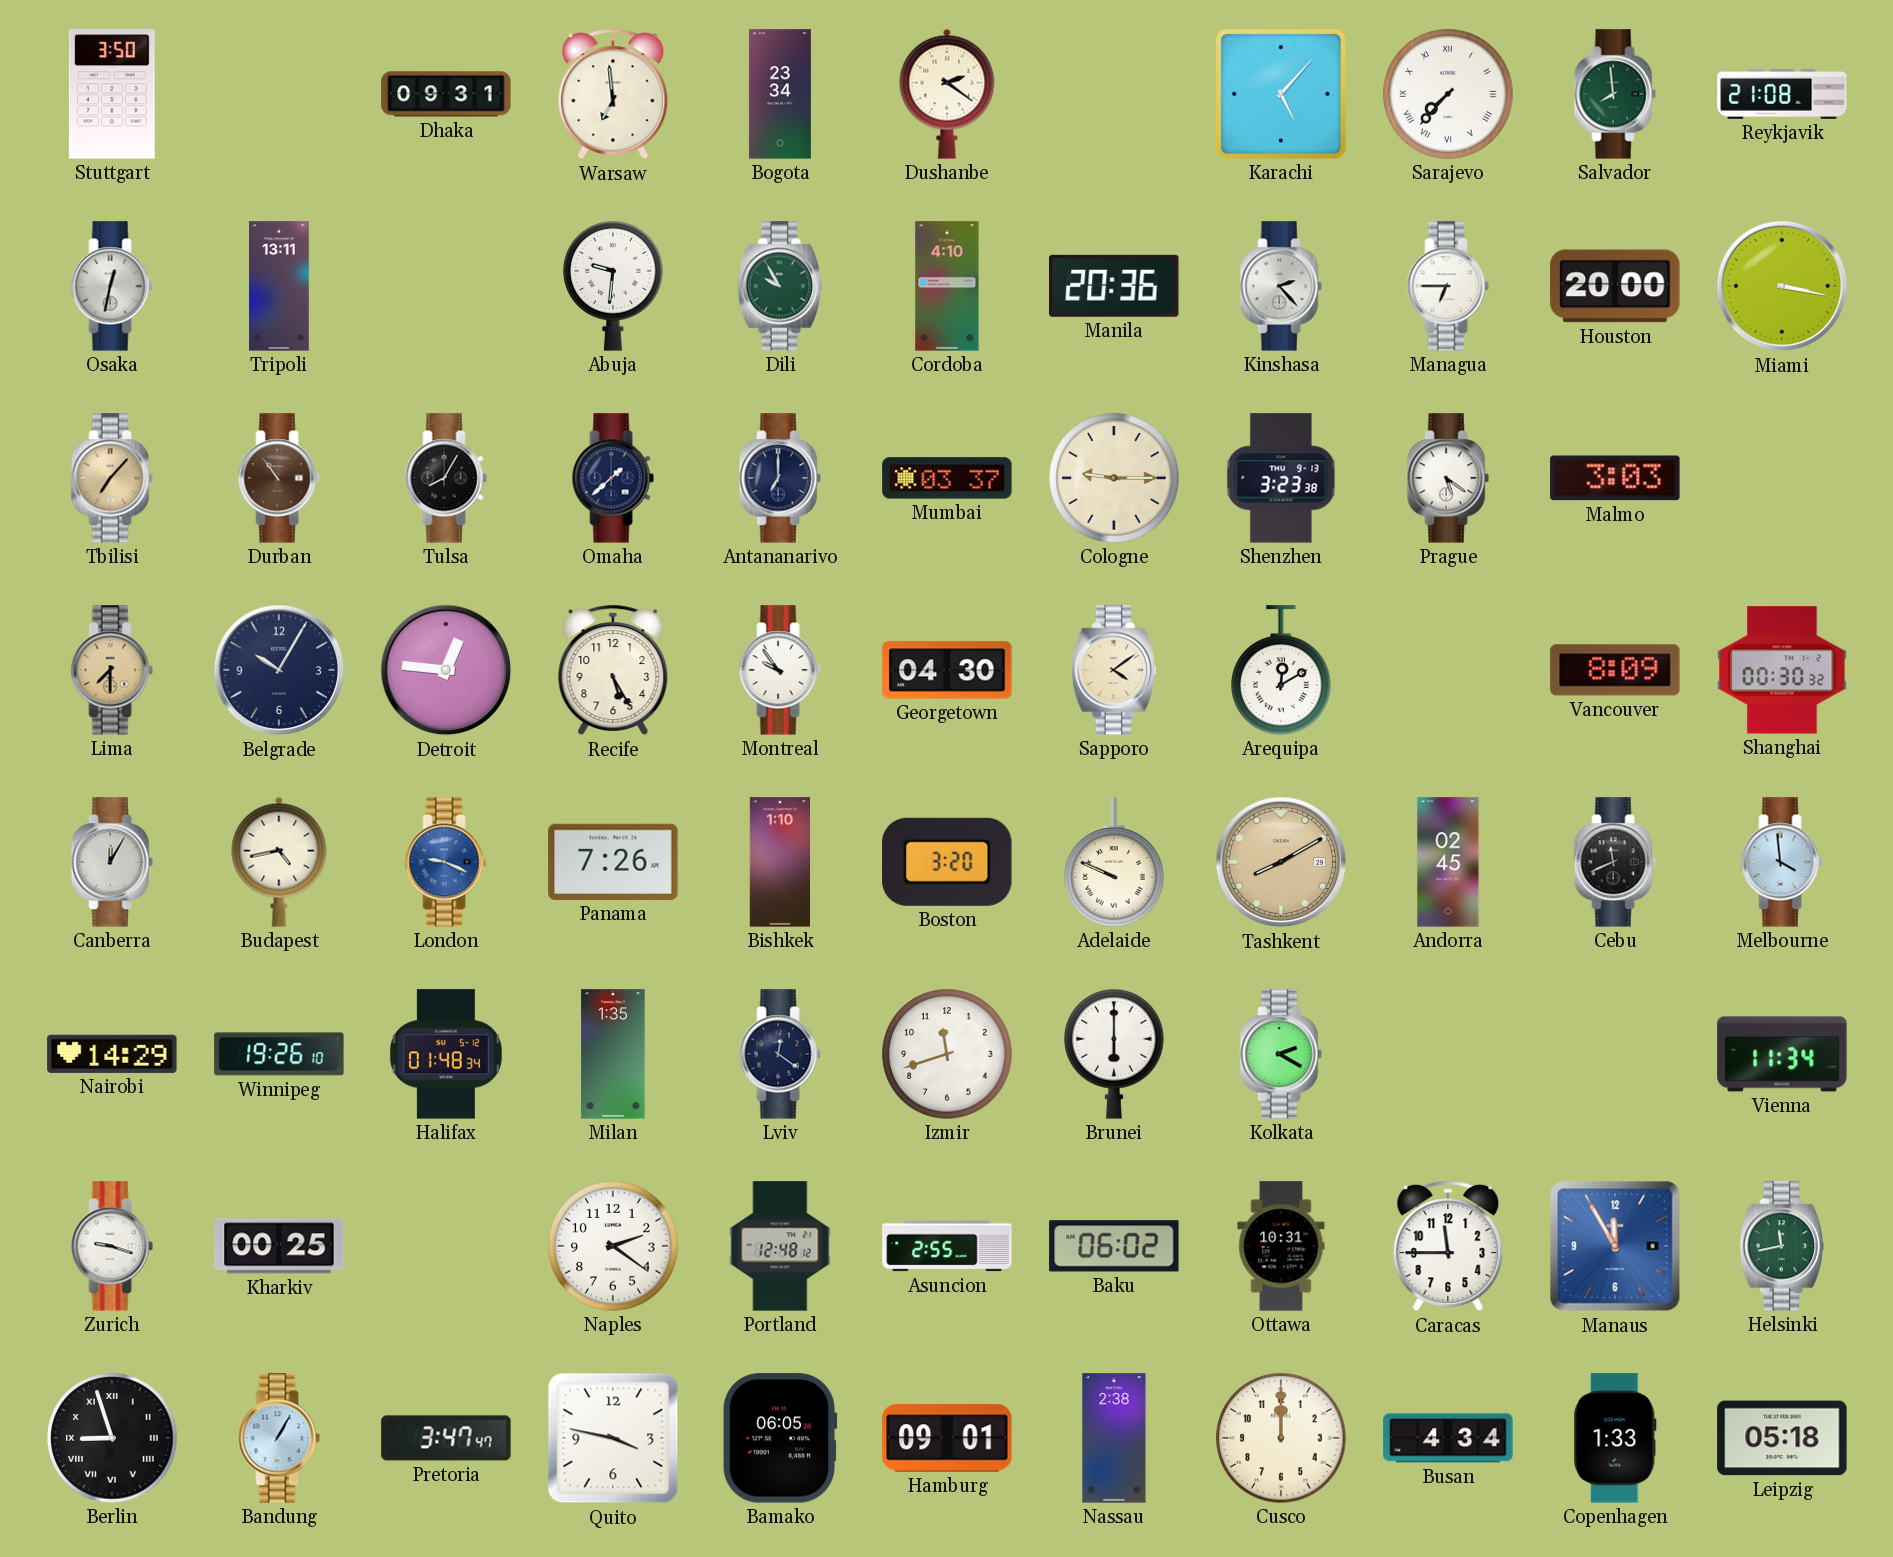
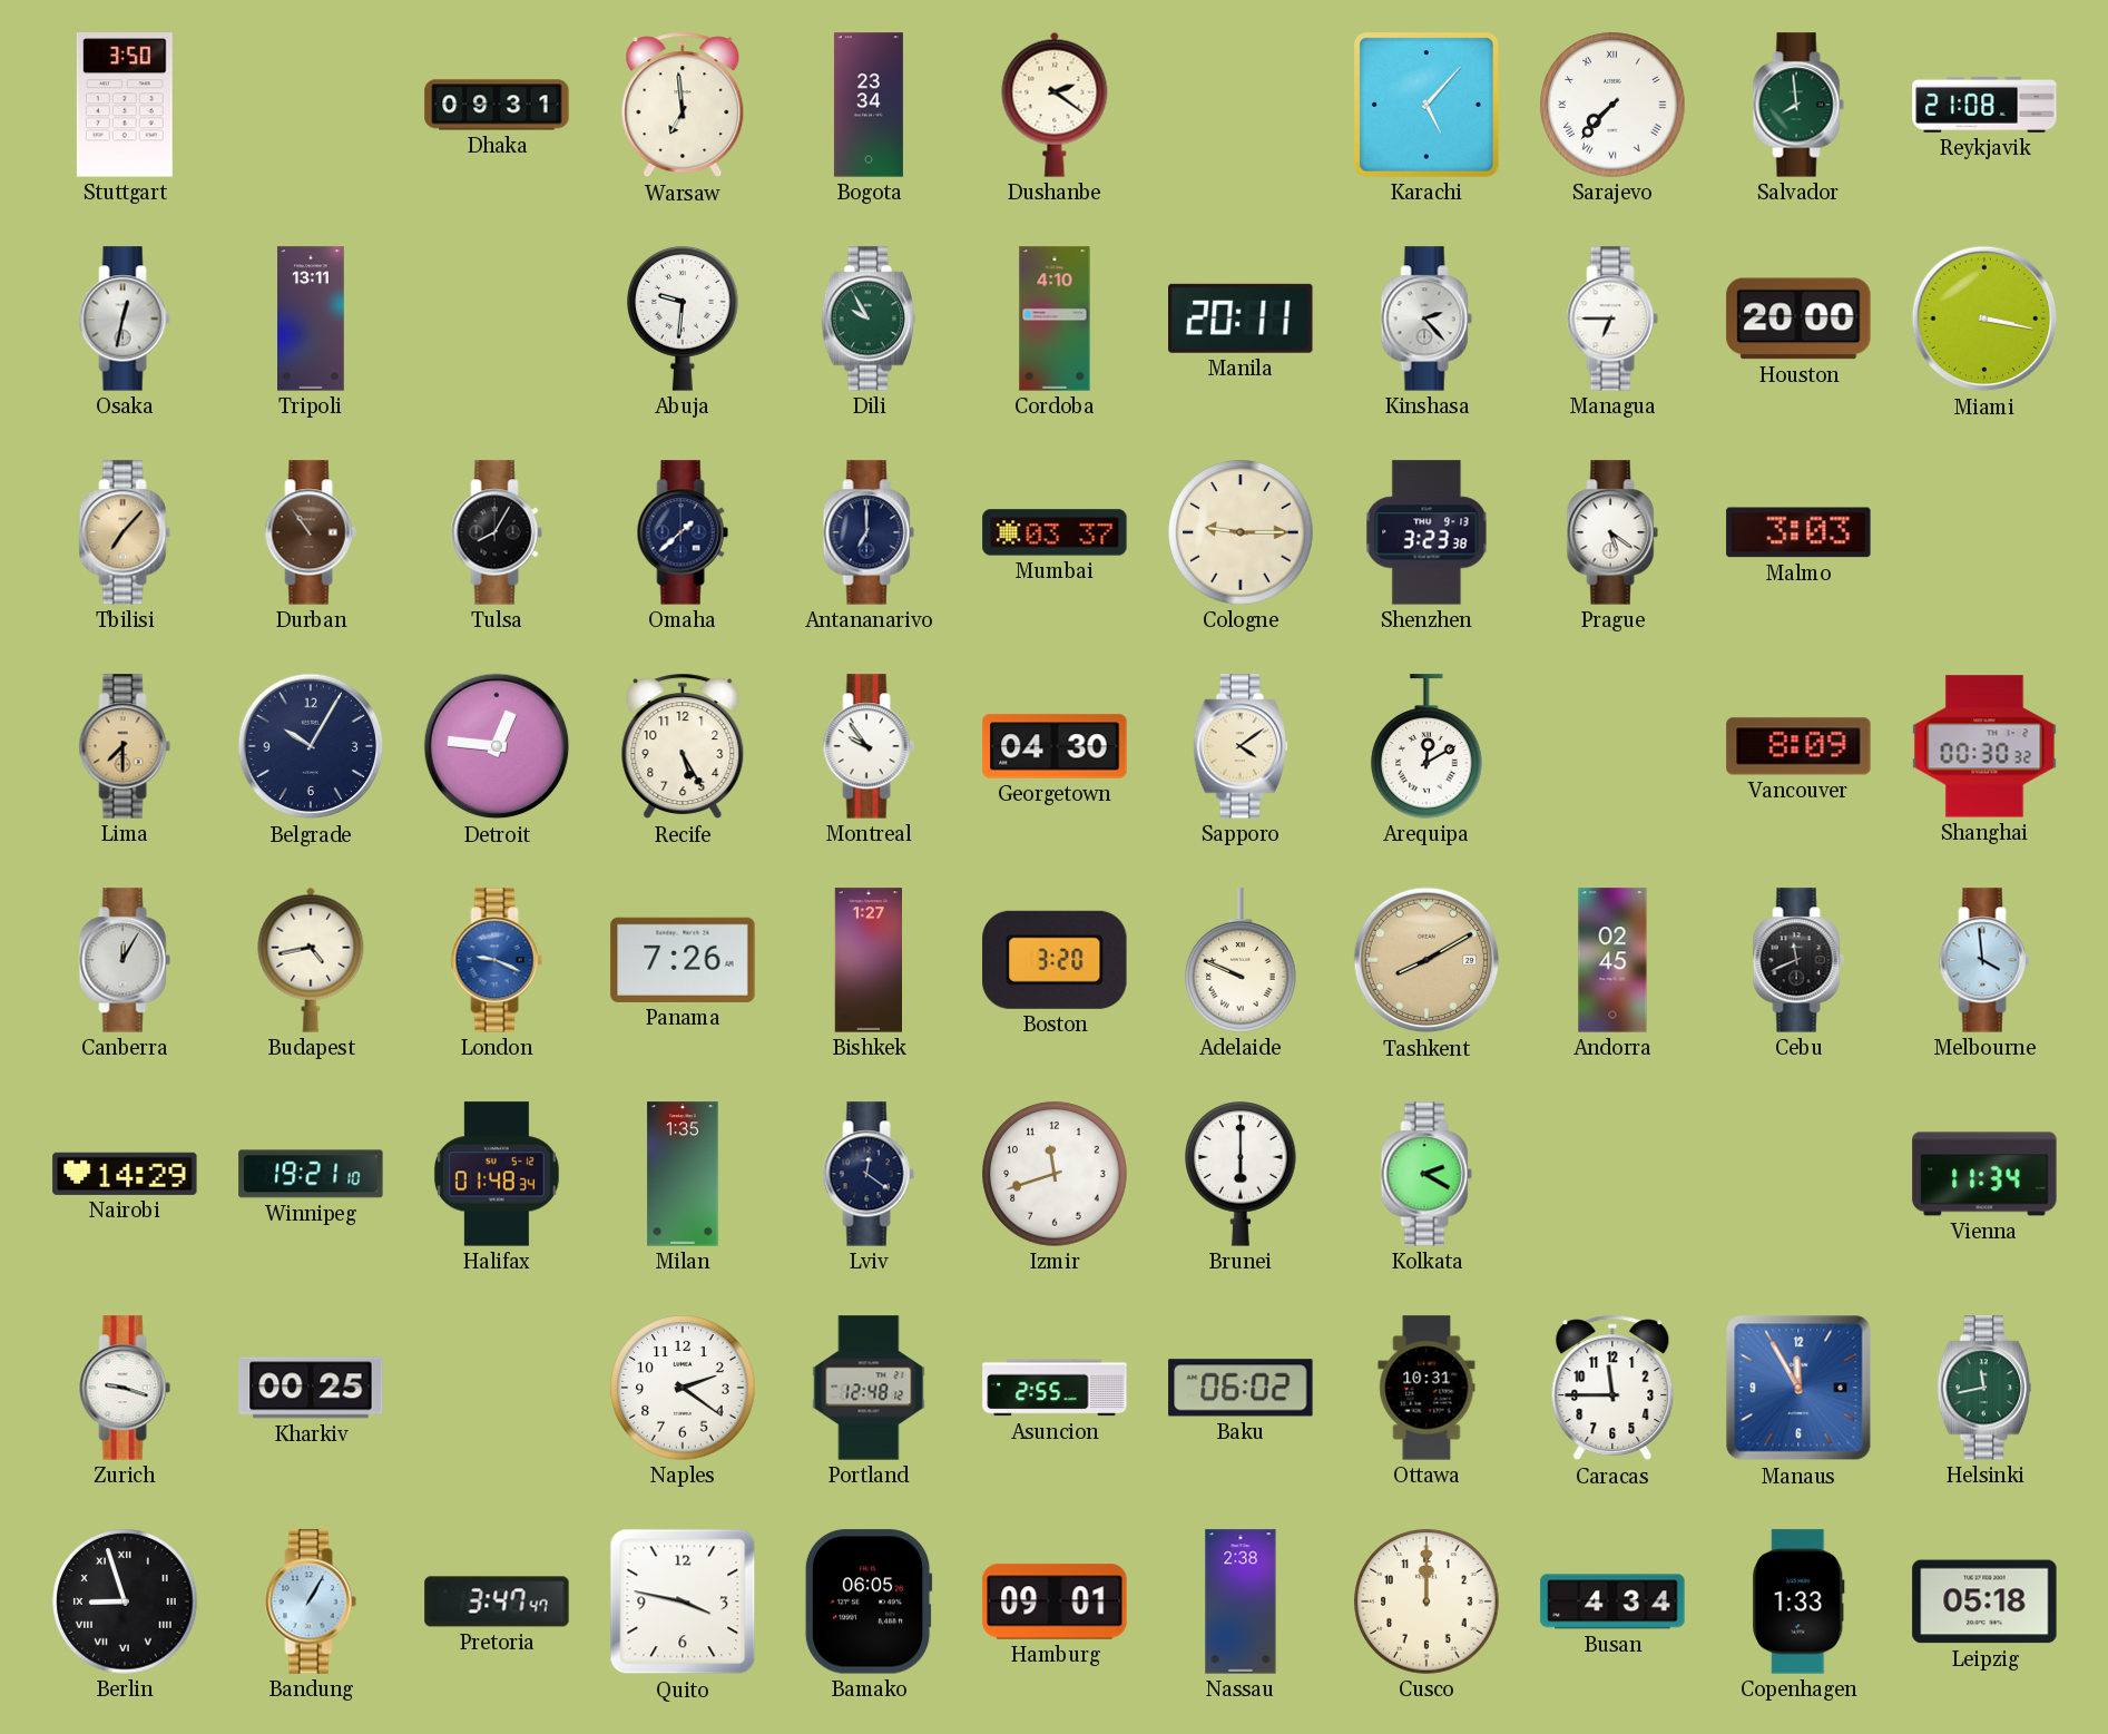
Manila: 20:36 -> 20:11 (1241, 319)
Bishkek: 1:10 -> 1:27 (867, 960)
Winnipeg: 19:26 -> 19:21 (311, 1174)
